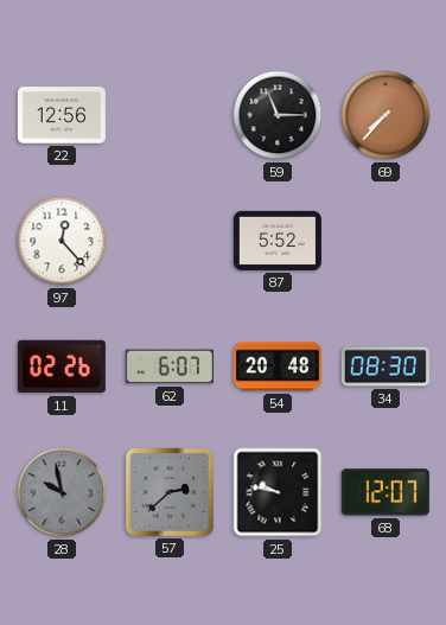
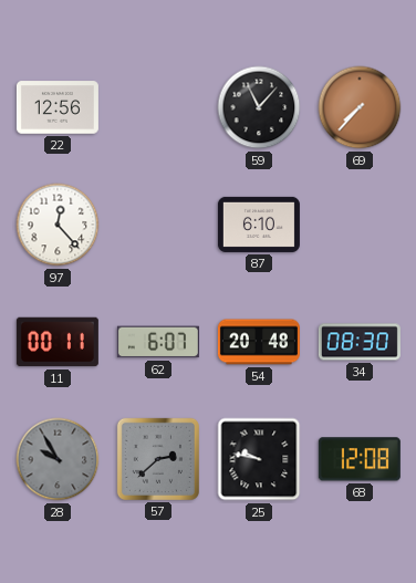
59: 11:15 -> 11:07 (259, 107)
87: 5:52 -> 6:10 (259, 225)
11: 02:26 -> 00:11 (58, 342)
28: 9:58 -> 9:55 (58, 459)
68: 12:07 -> 12:08 (360, 459)
